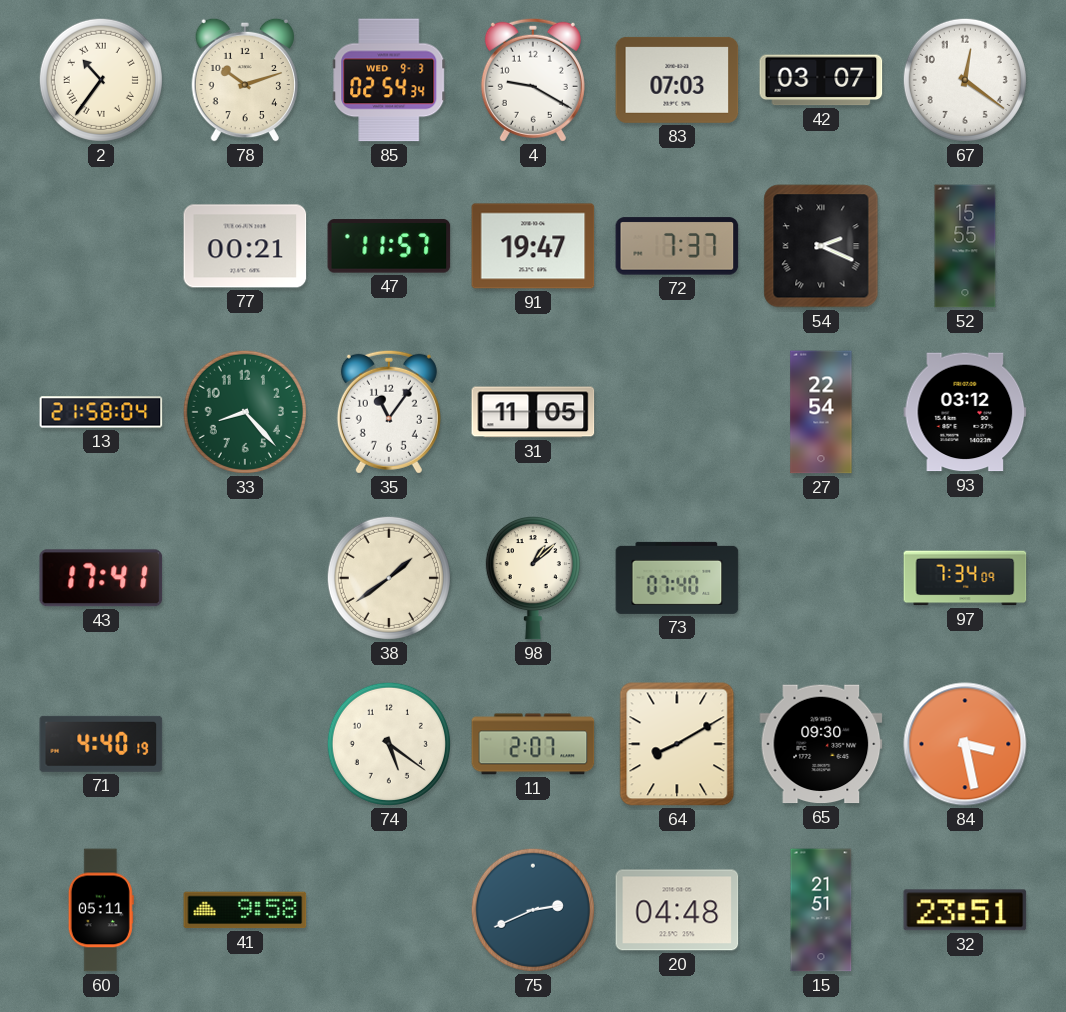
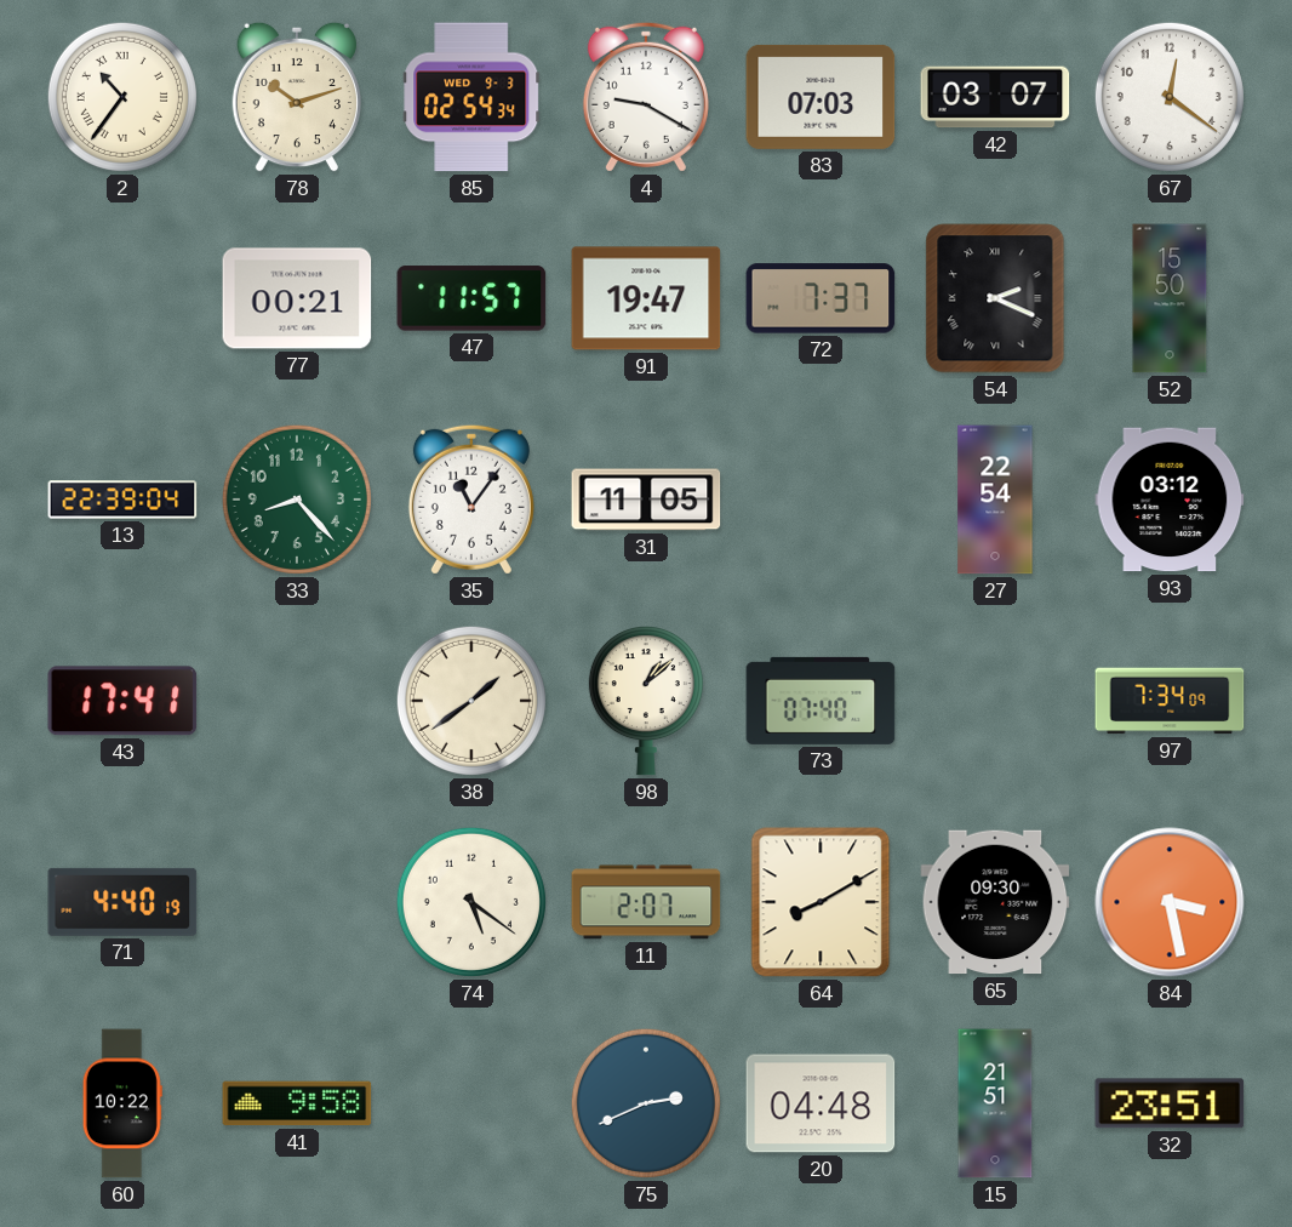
52: 15:55 -> 15:50 (1170, 298)
13: 21:58 -> 22:39 (122, 500)
60: 05:11 -> 10:22 (122, 1103)
